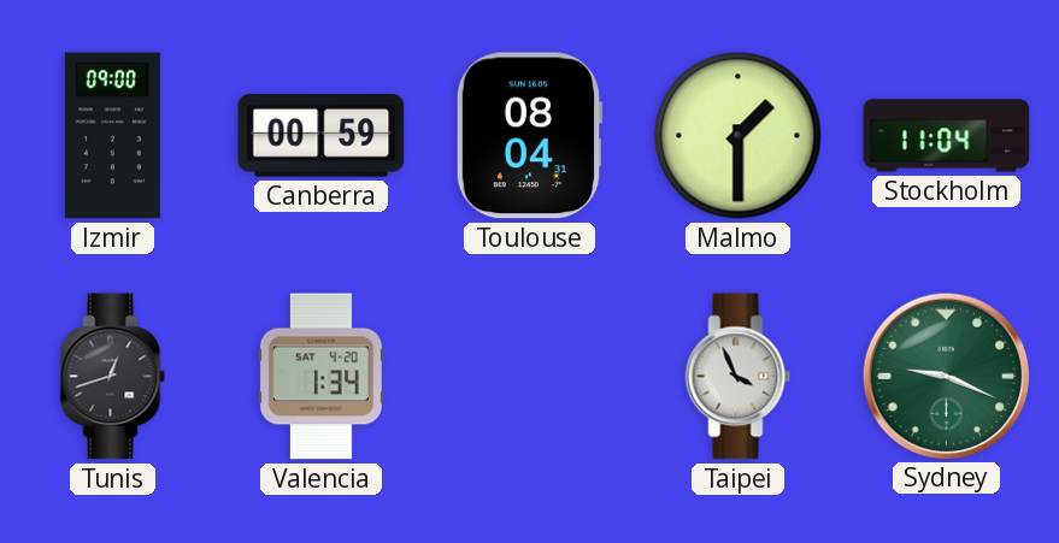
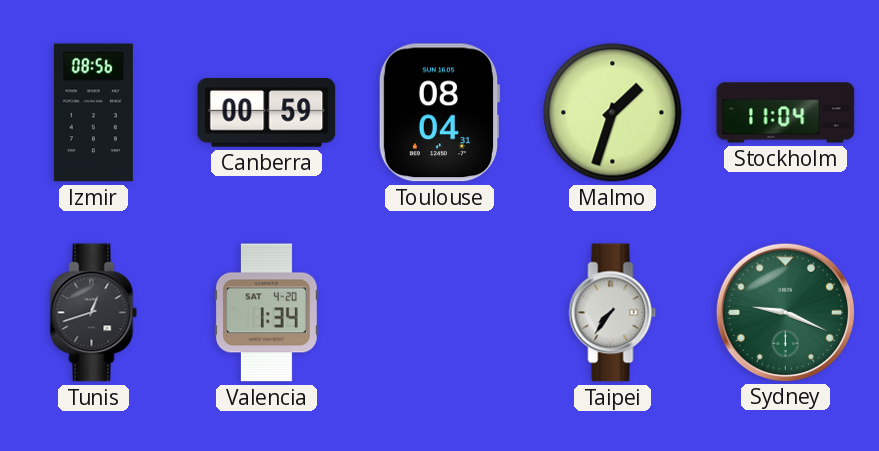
Izmir: 09:00 -> 08:56 (93, 113)
Malmo: 1:30 -> 1:33 (613, 113)
Taipei: 3:56 -> 7:36 (613, 313)
